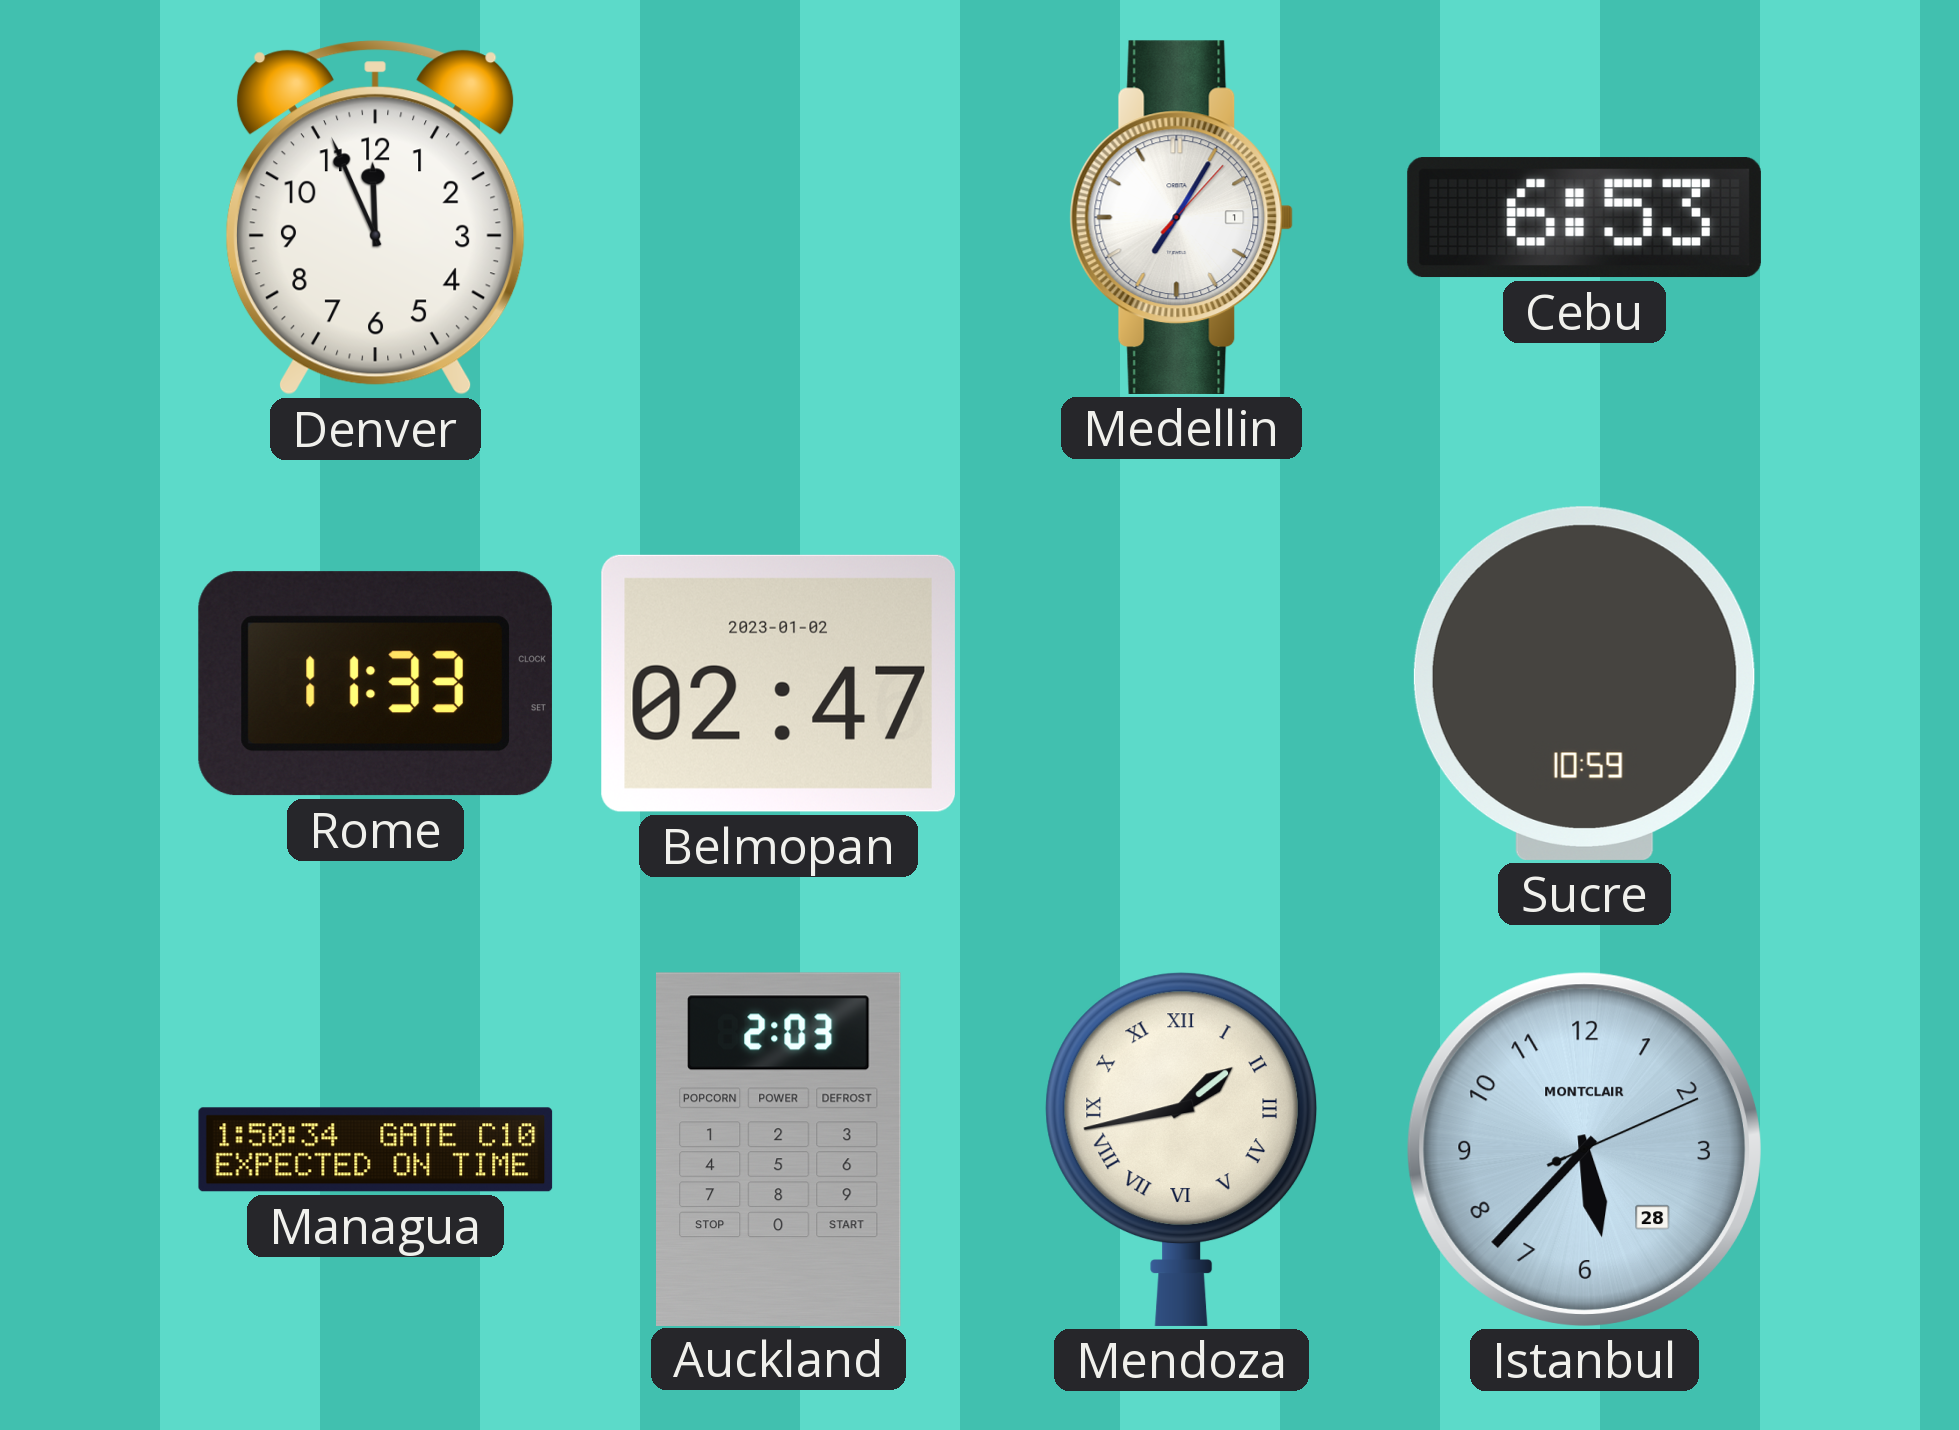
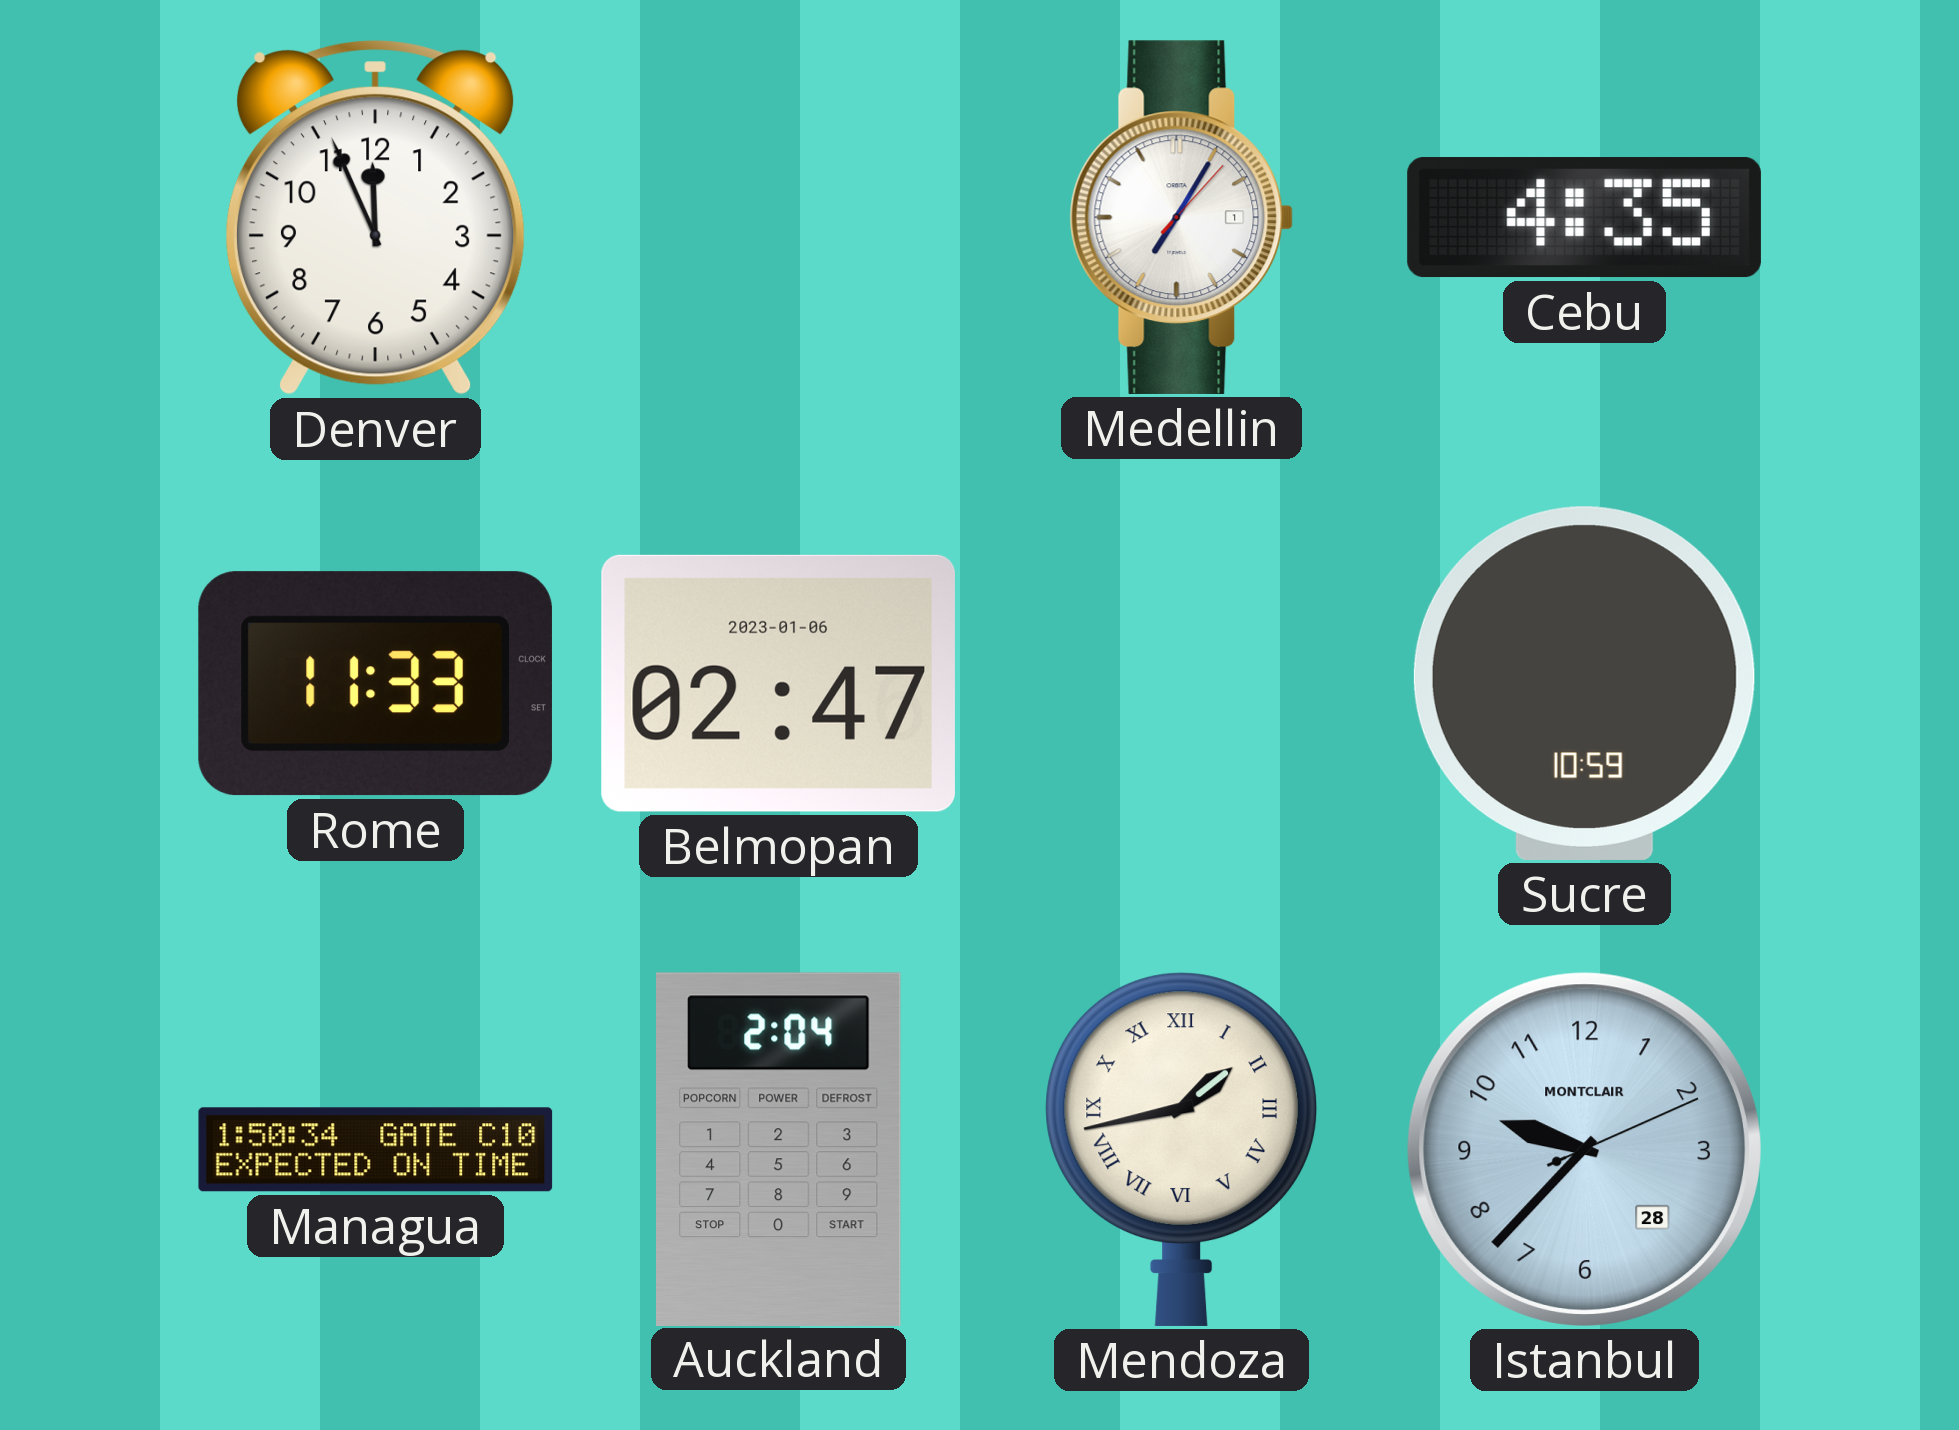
Cebu: 6:53 -> 4:35 (1584, 218)
Belmopan date: 2023-01-02 -> 2023-01-06 (778, 683)
Auckland: 2:03 -> 2:04 (779, 1149)
Istanbul: 5:37 -> 9:37 (1584, 1149)
